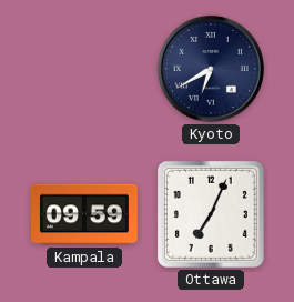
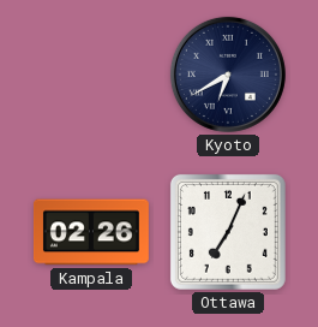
Kampala: 09:59 -> 02:26 (91, 232)
